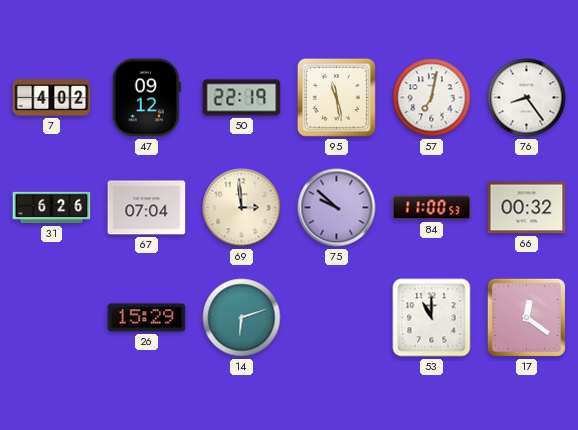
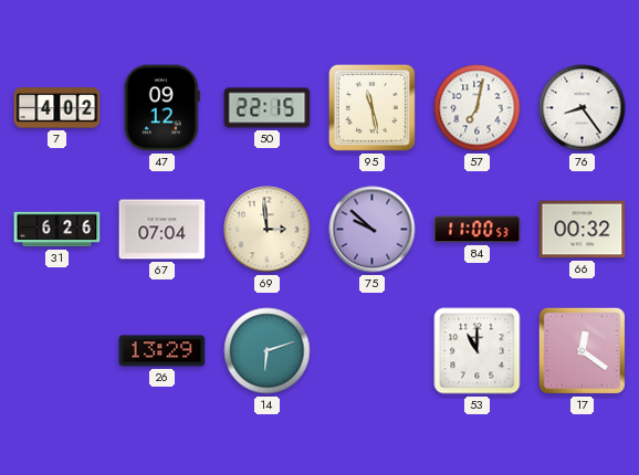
50: 22:19 -> 22:15 (268, 108)
26: 15:29 -> 13:29 (163, 351)
